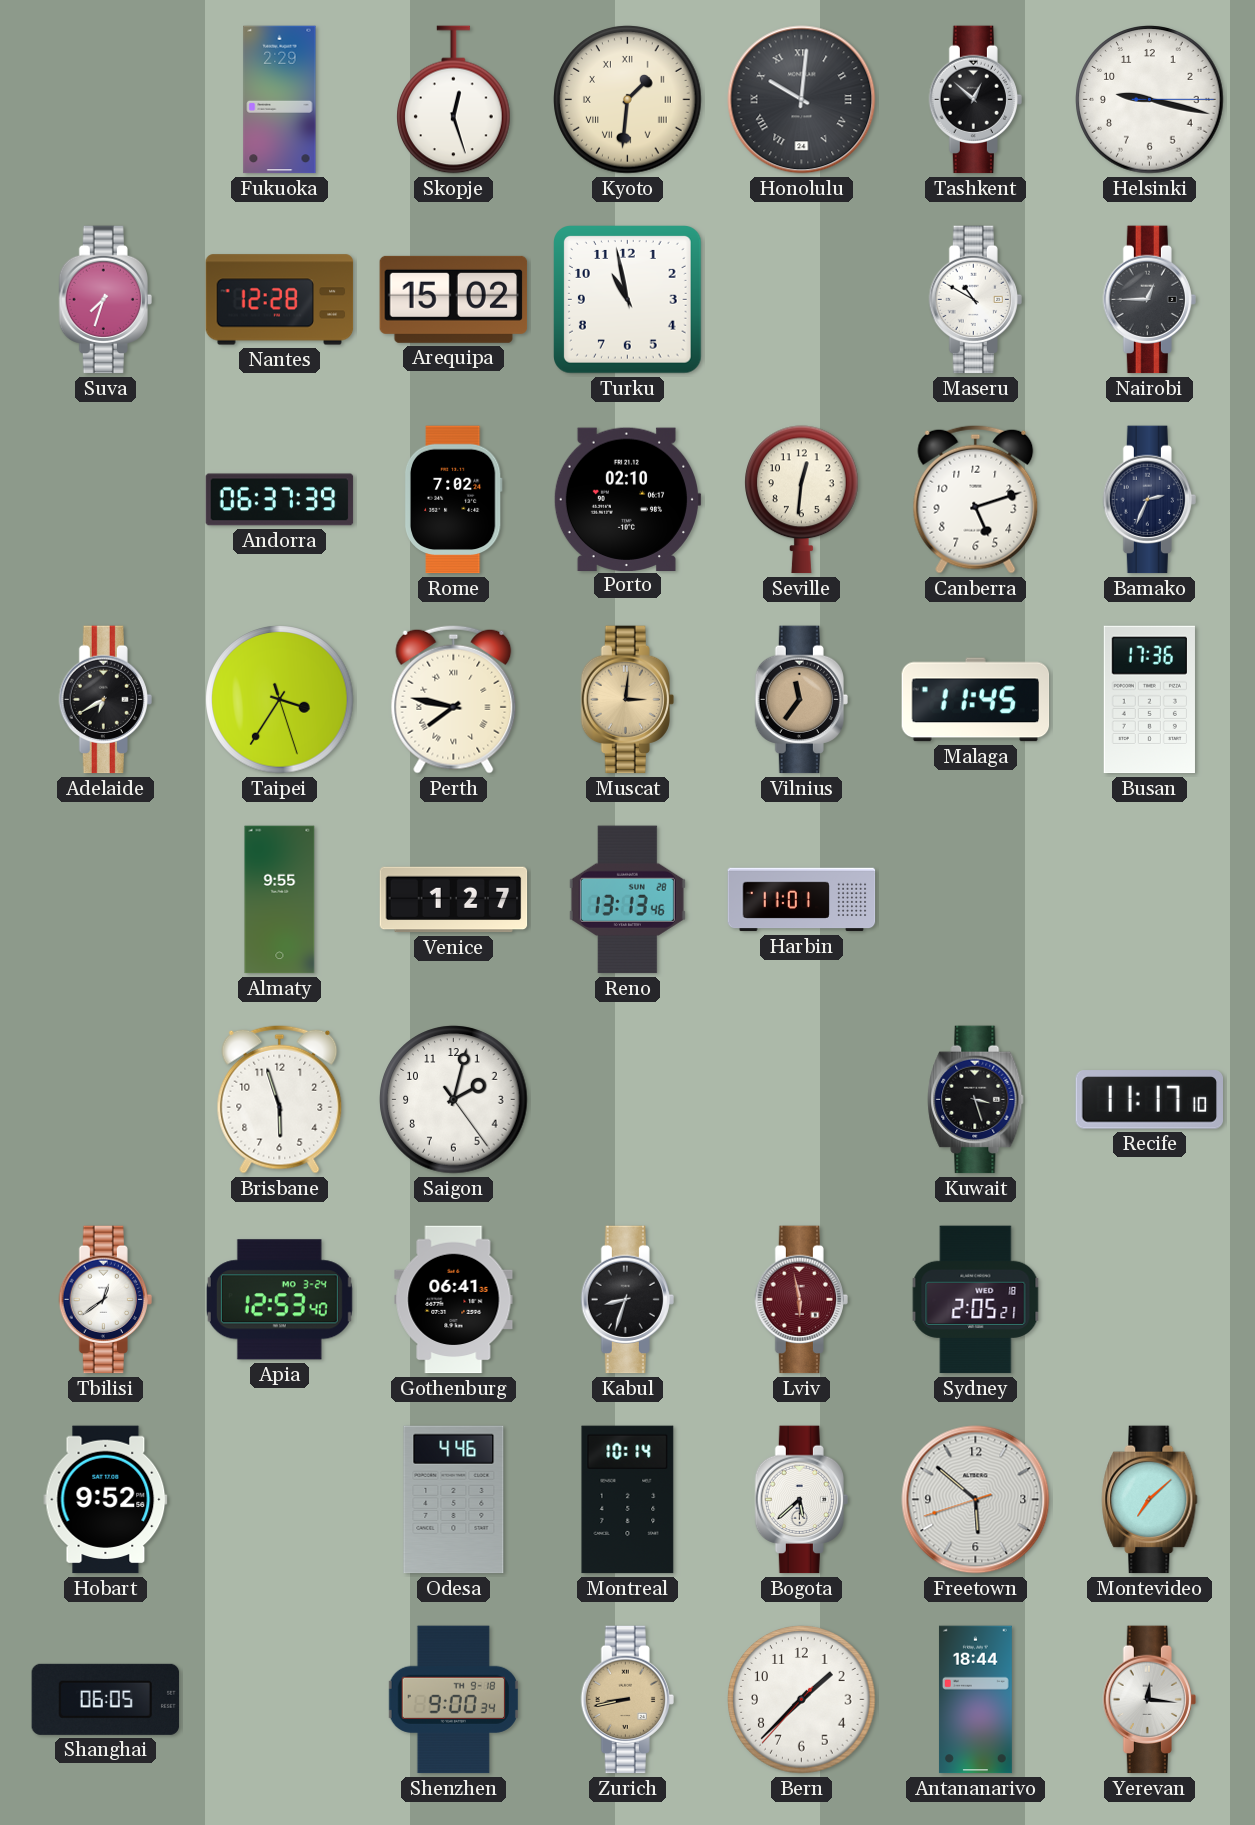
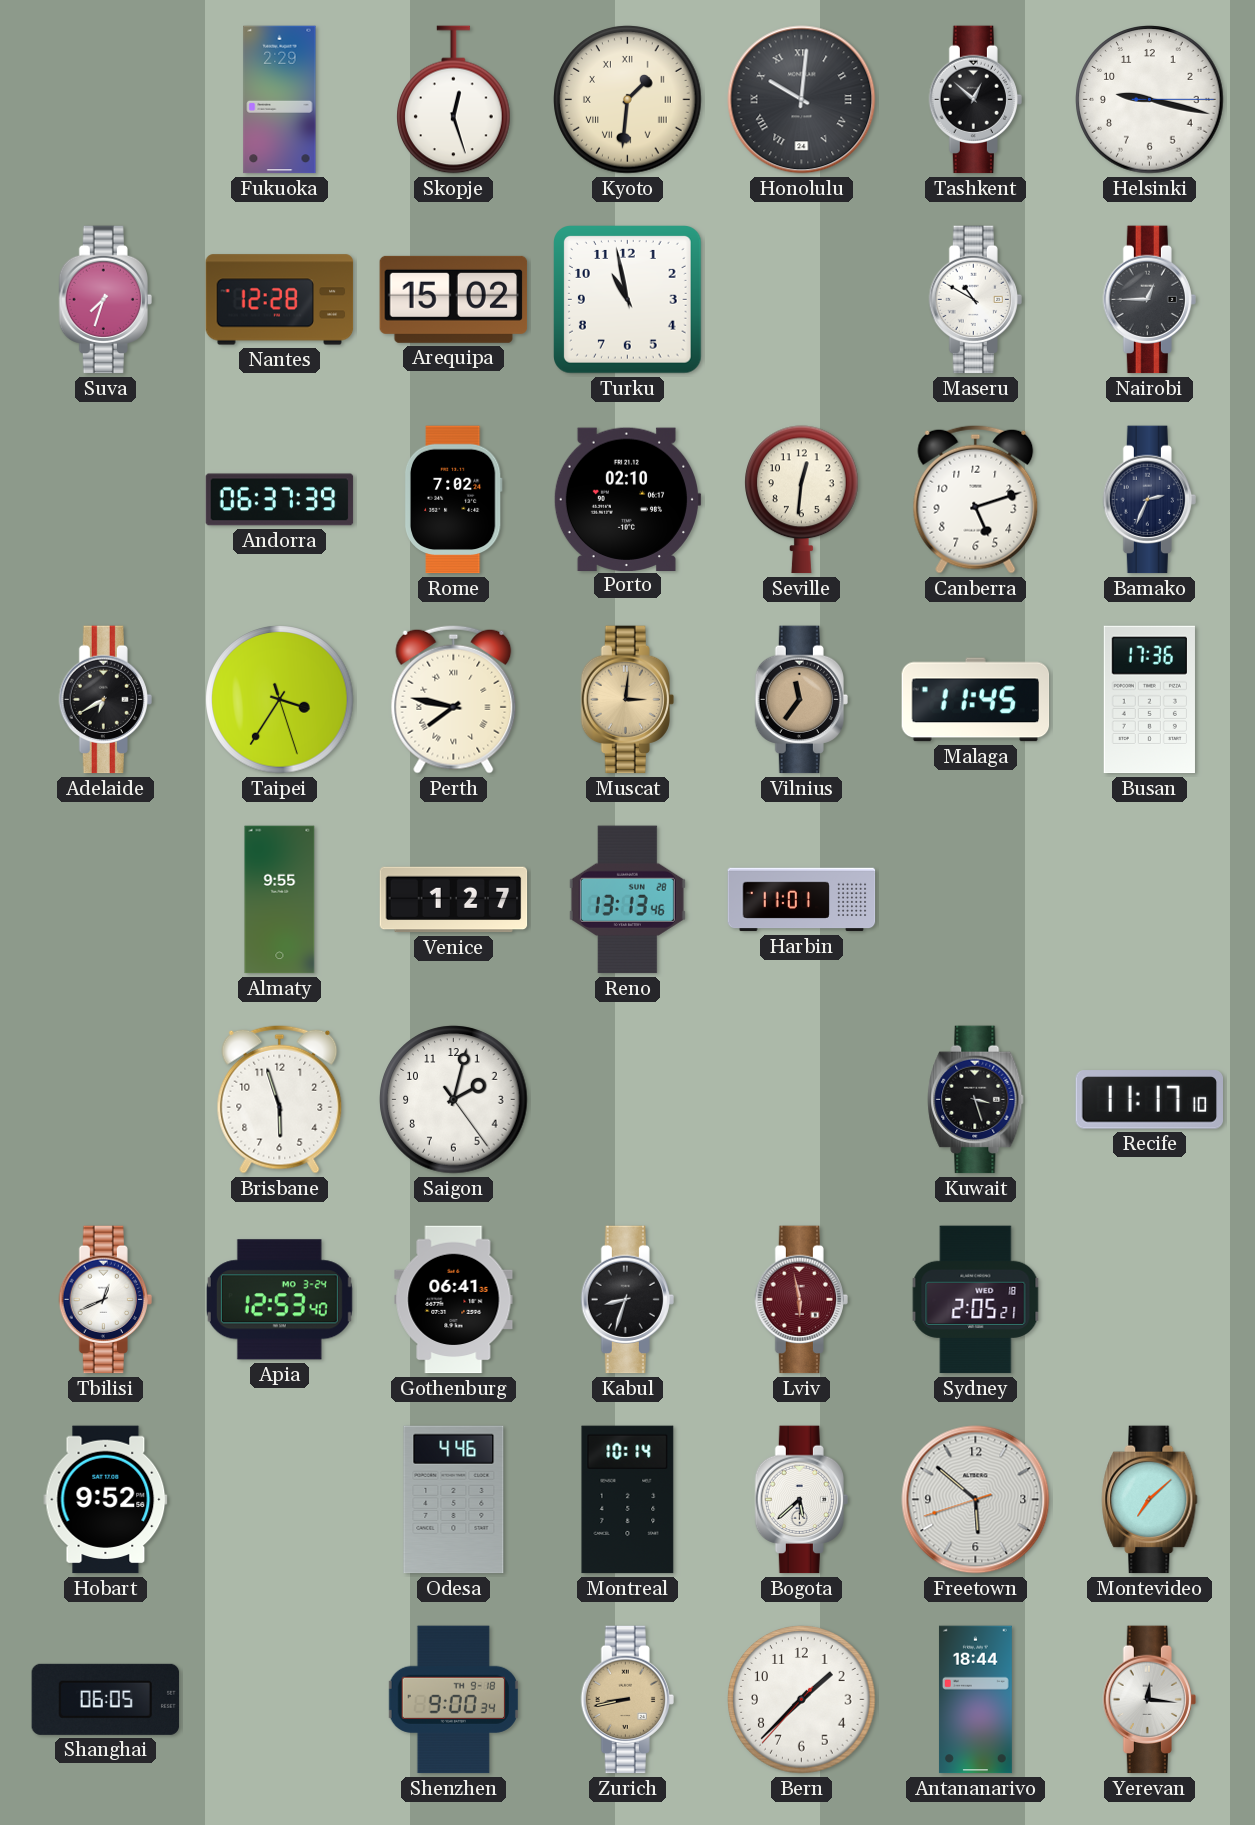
Tbilisi: 12:39 -> 12:41 (105, 1300)
